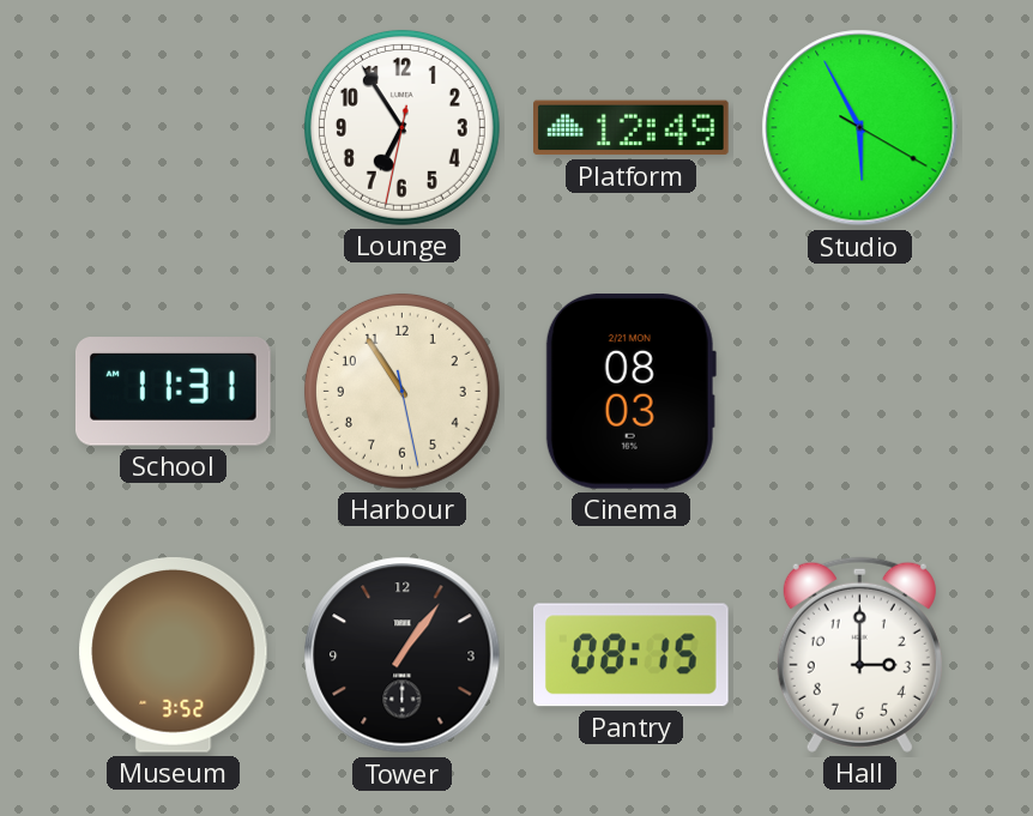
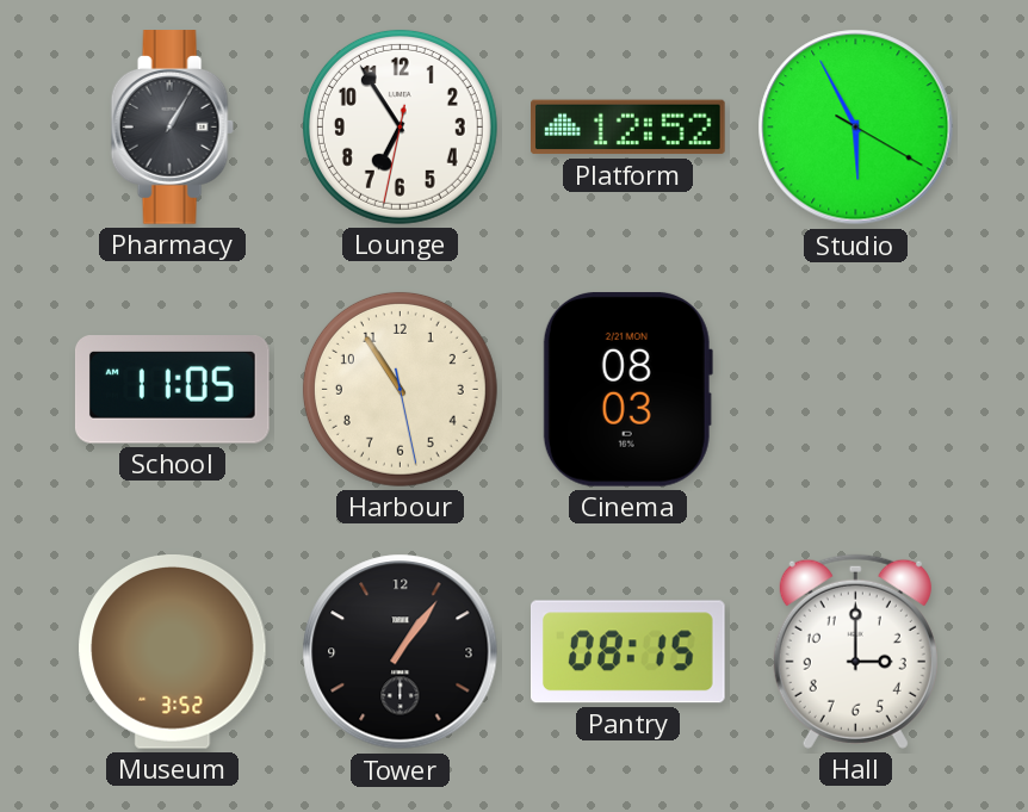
Pharmacy: none -> 1:05 (172, 128)
Platform: 12:49 -> 12:52 (628, 128)
School: 11:31 -> 11:05 (172, 390)
